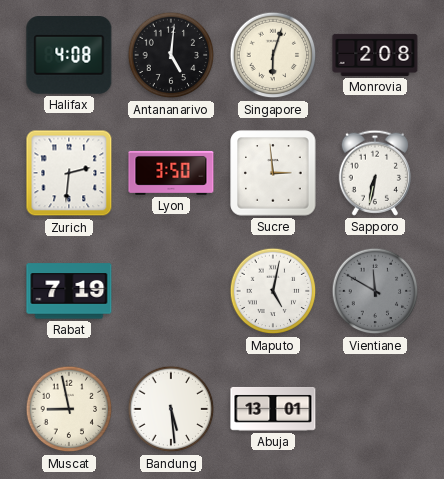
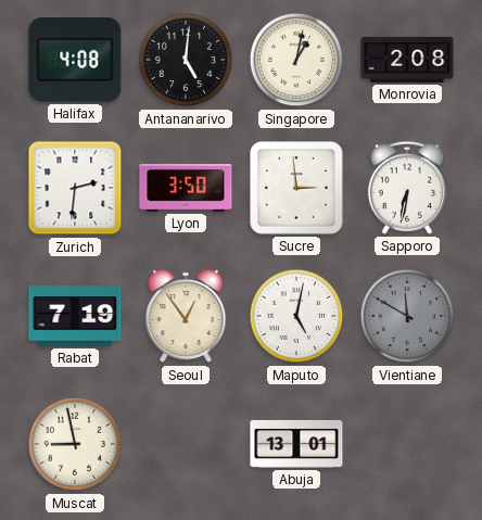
Singapore: 6:03 -> 1:02 (296, 60)
Seoul: none -> 12:54 (186, 316)
Bandung: 5:29 -> none (171, 409)
